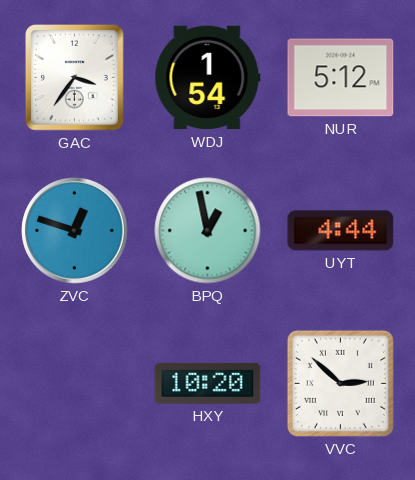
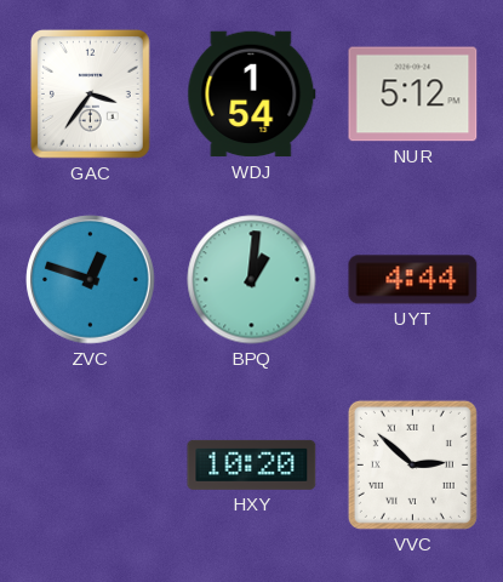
BPQ: 12:58 -> 1:01 (252, 280)
